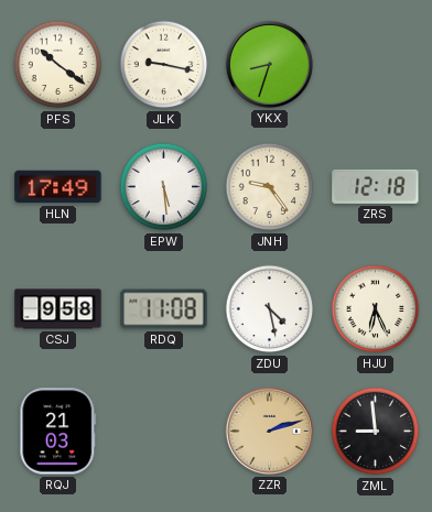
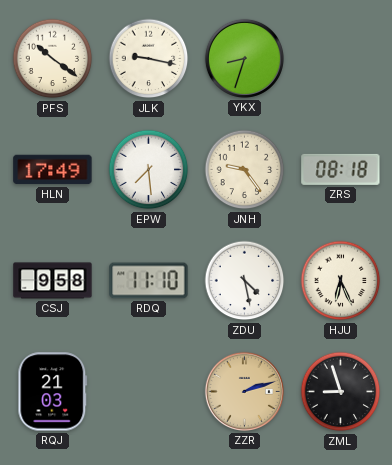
EPW: 5:29 -> 7:29 (149, 170)
ZRS: 12:18 -> 08:18 (341, 169)
RDQ: 11:08 -> 11:10 (149, 281)
ZML: 8:59 -> 8:57 (341, 392)
